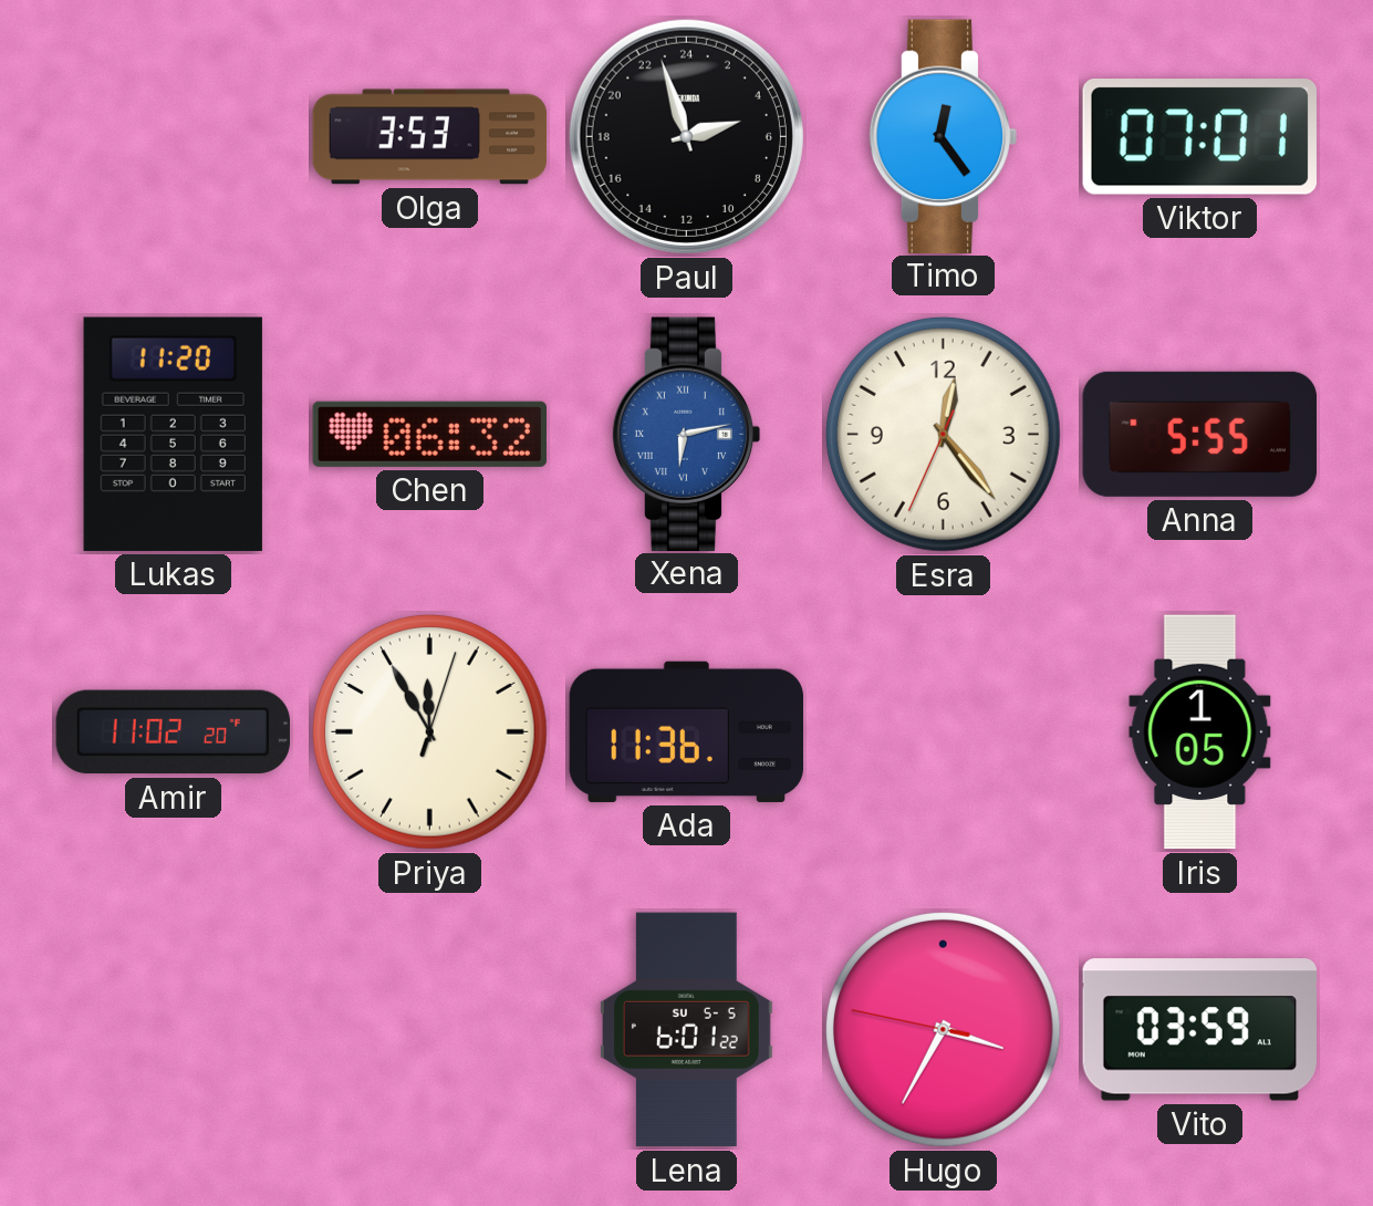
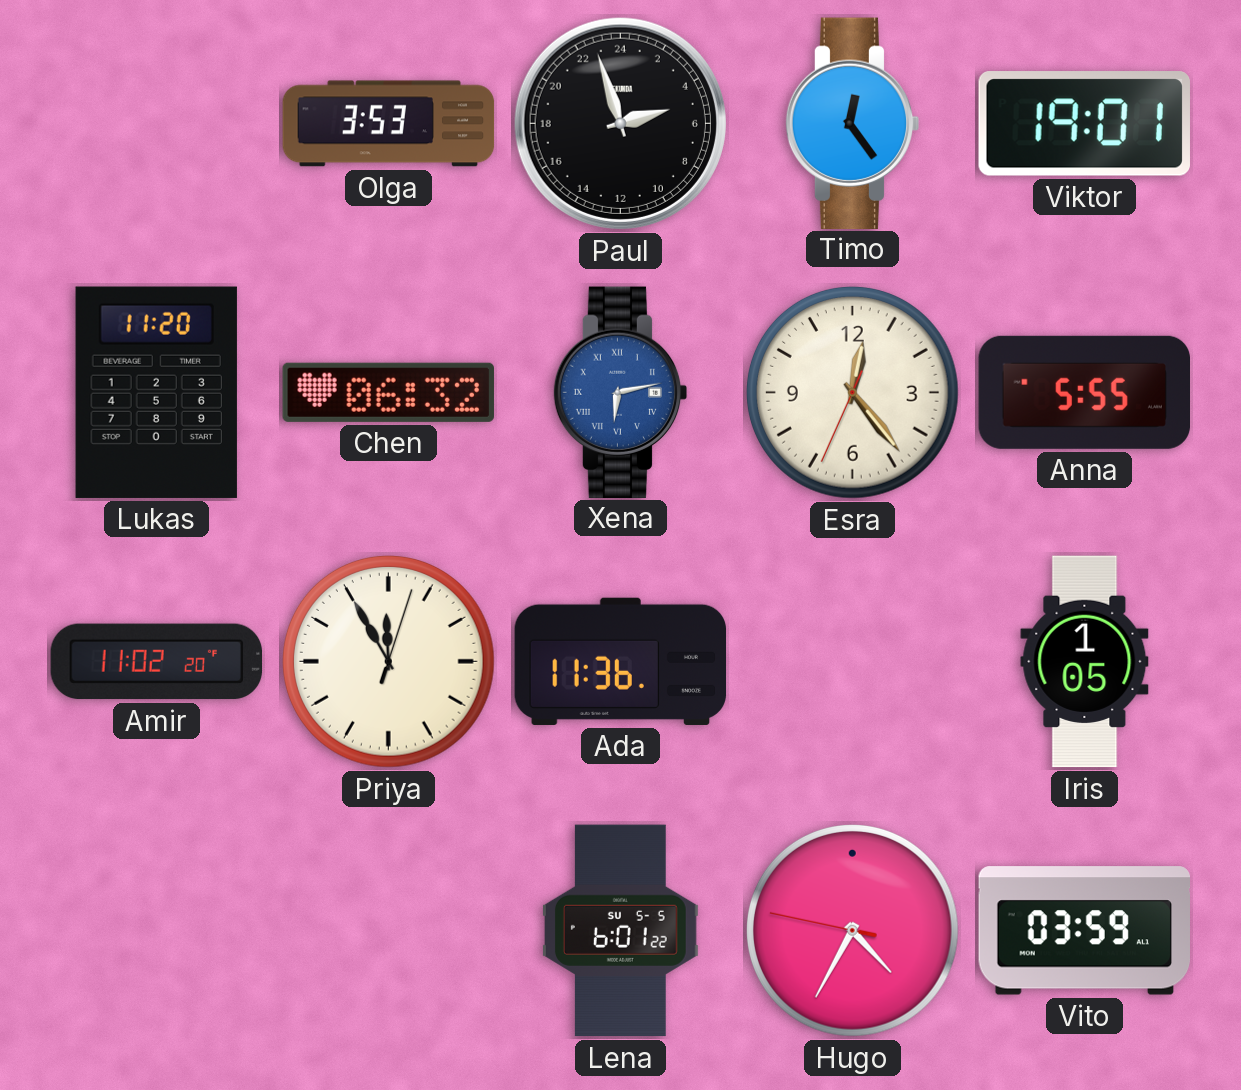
Viktor: 07:01 -> 19:01 (1084, 124)
Hugo: 3:34 -> 4:34 (852, 930)
